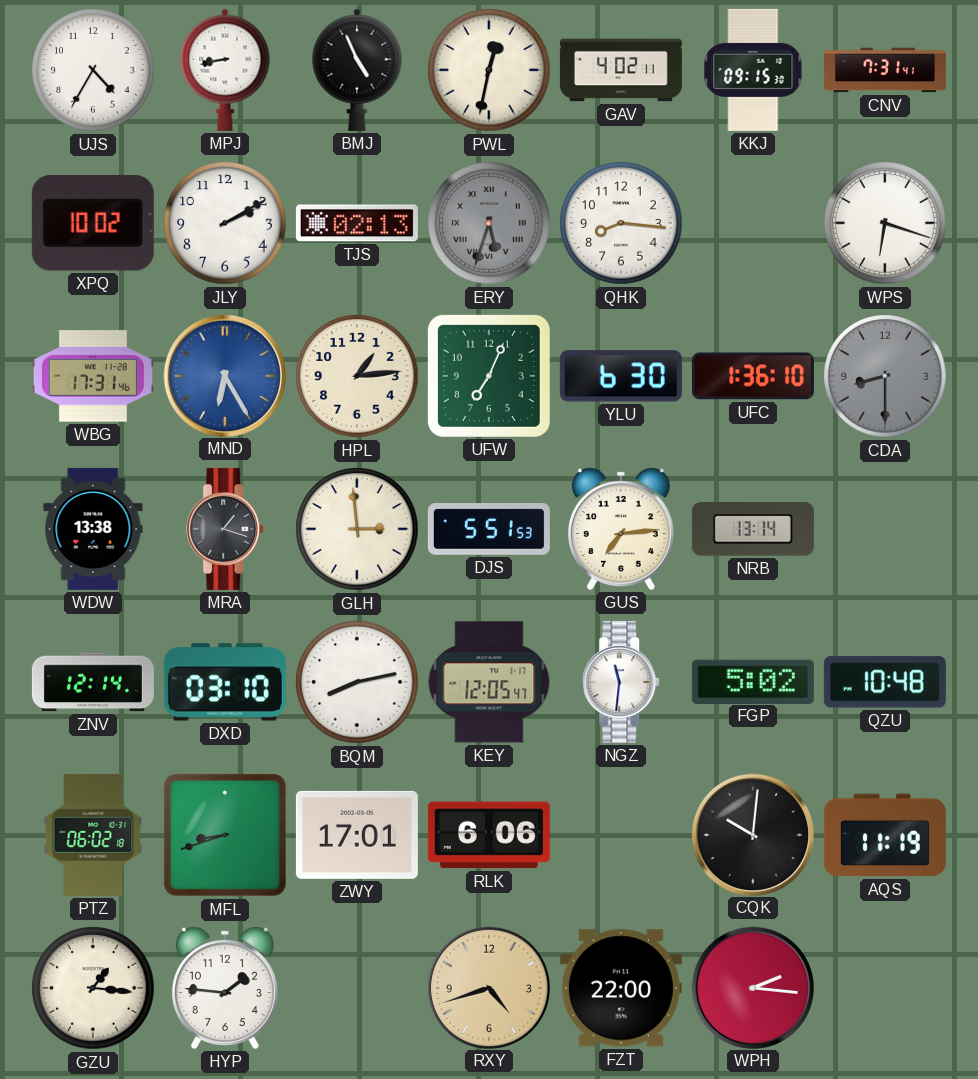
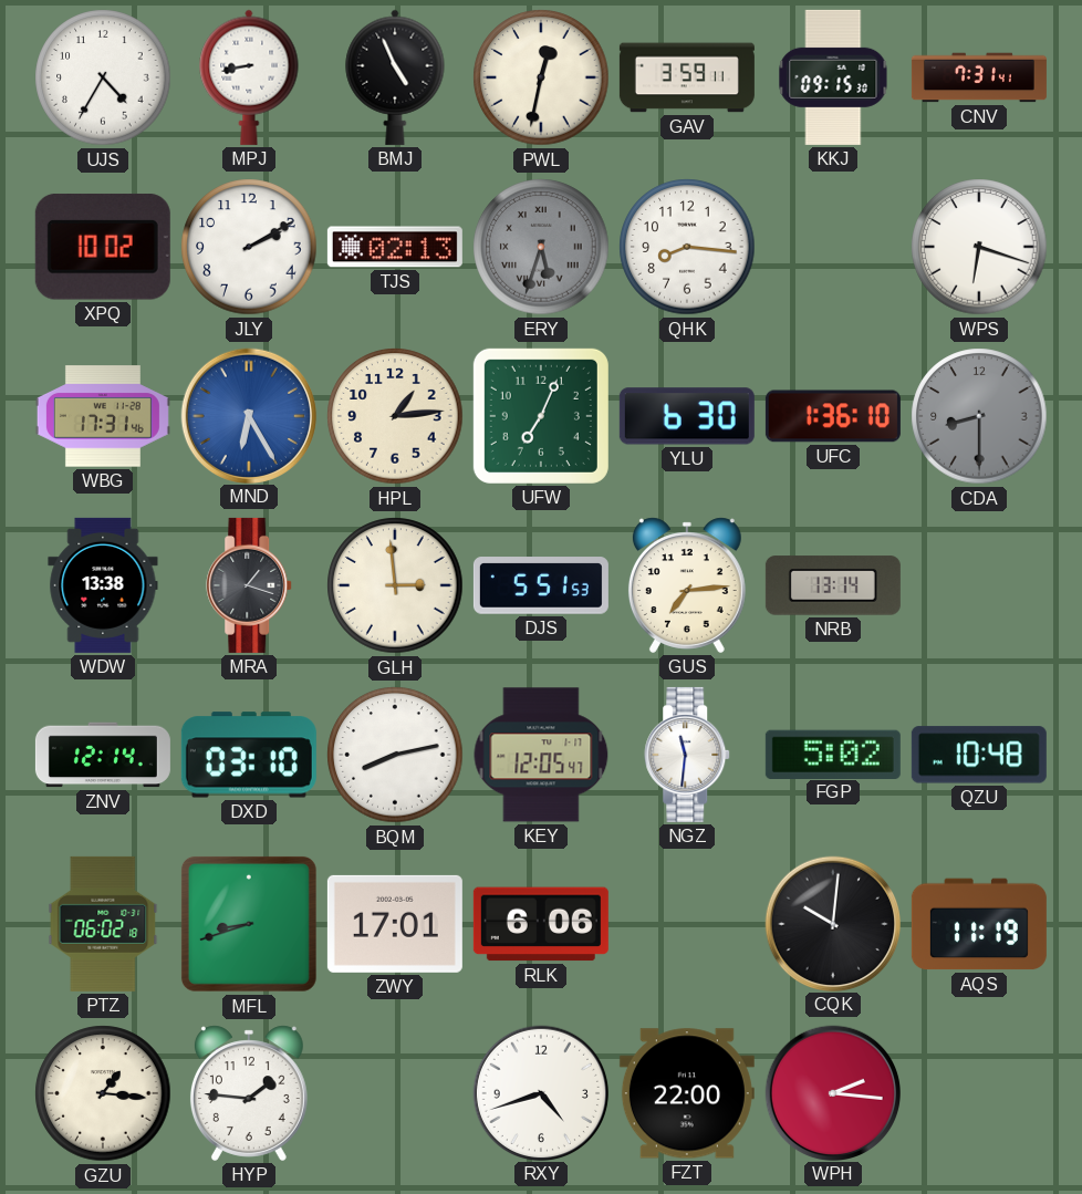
GAV: 4:02 -> 3:59 (687, 77)
RXY dial: champagne -> white (540, 1092)
